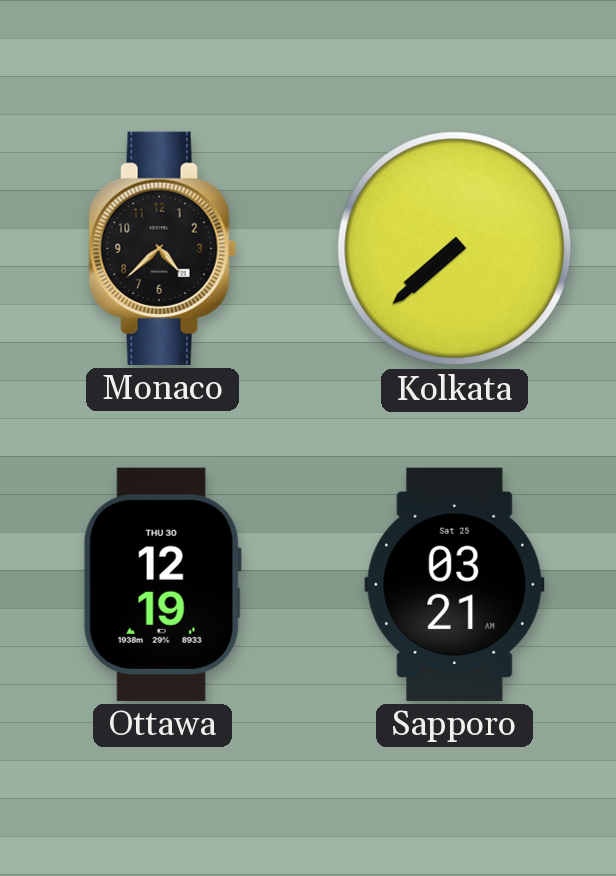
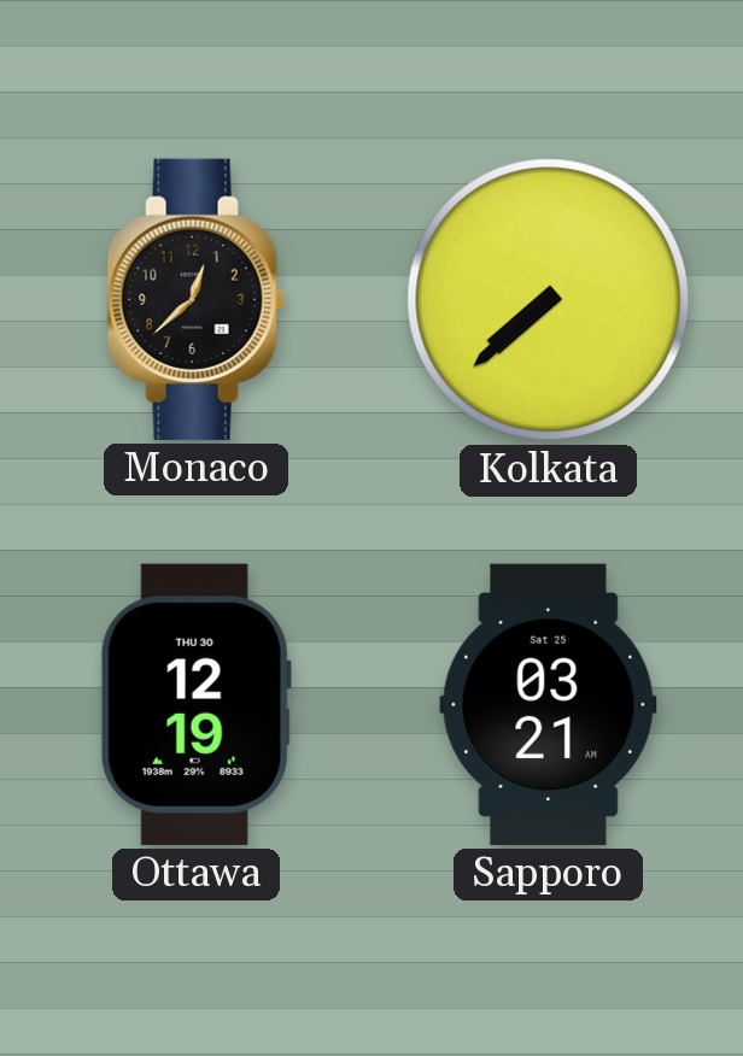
Monaco: 4:38 -> 12:38 (195, 299)
